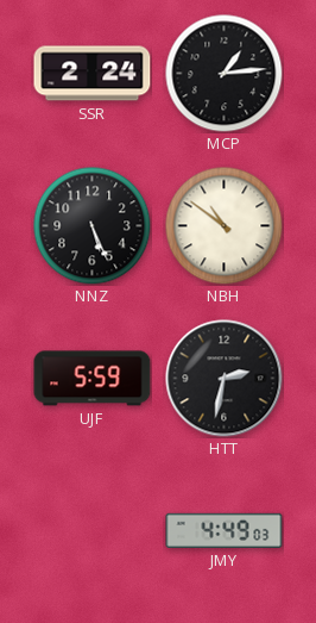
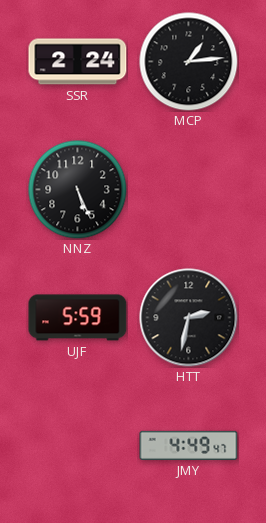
NBH: 10:51 -> none (225, 226)
JMY: 4:49:03 -> 4:49:47 (189, 445)
